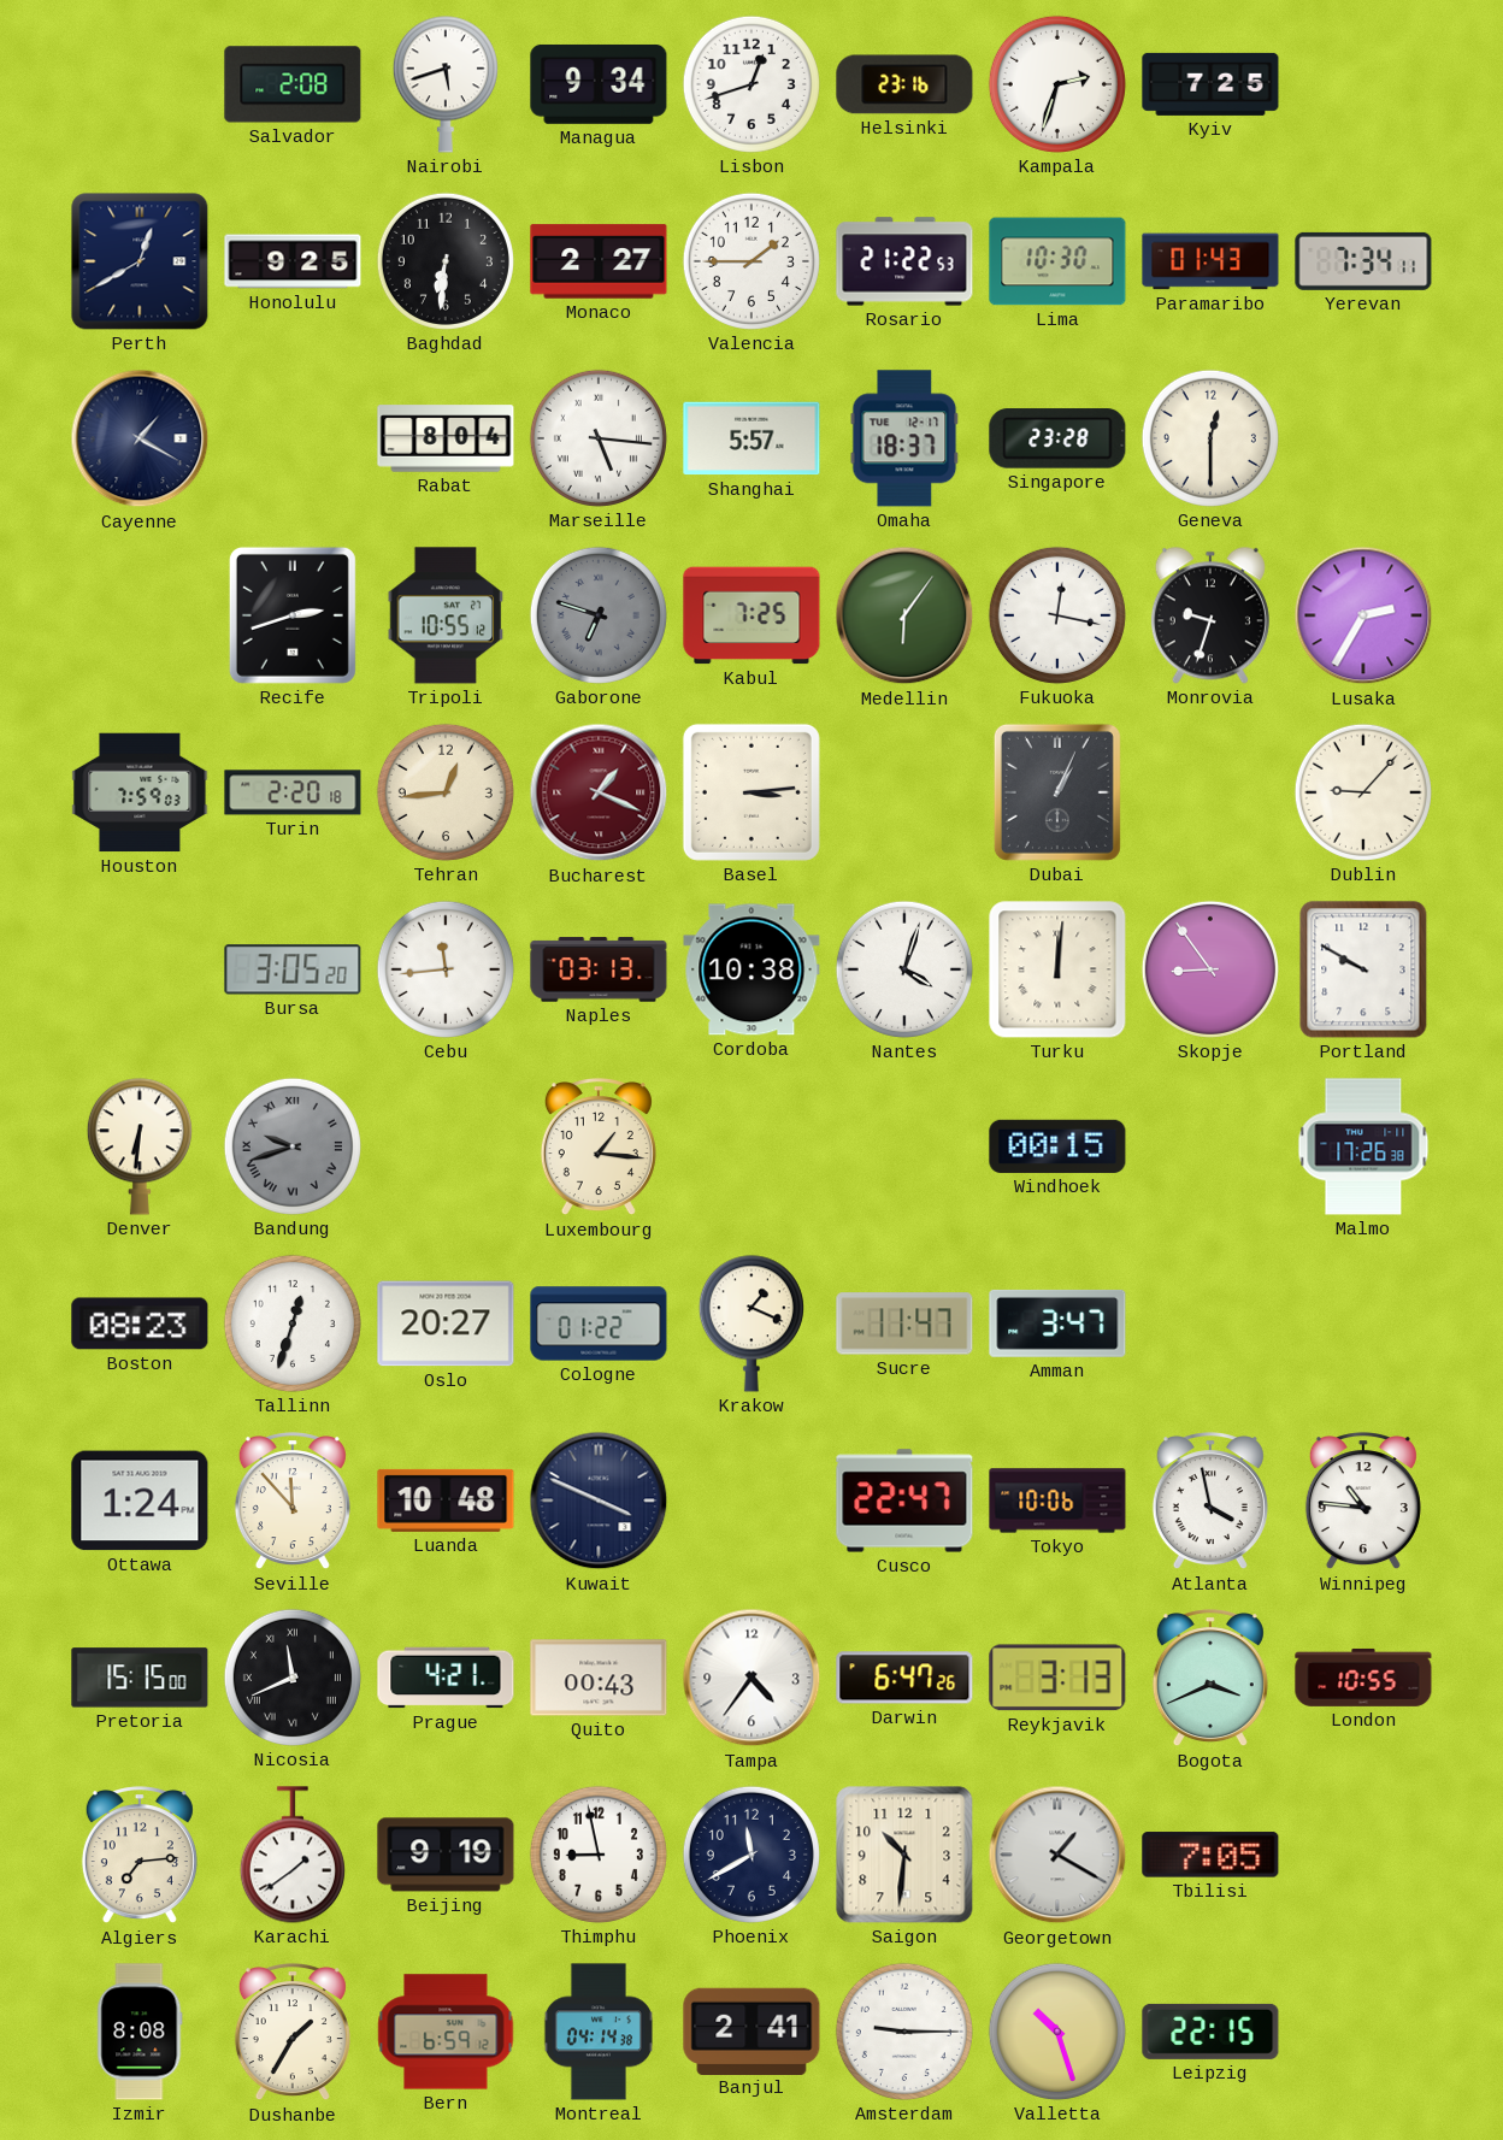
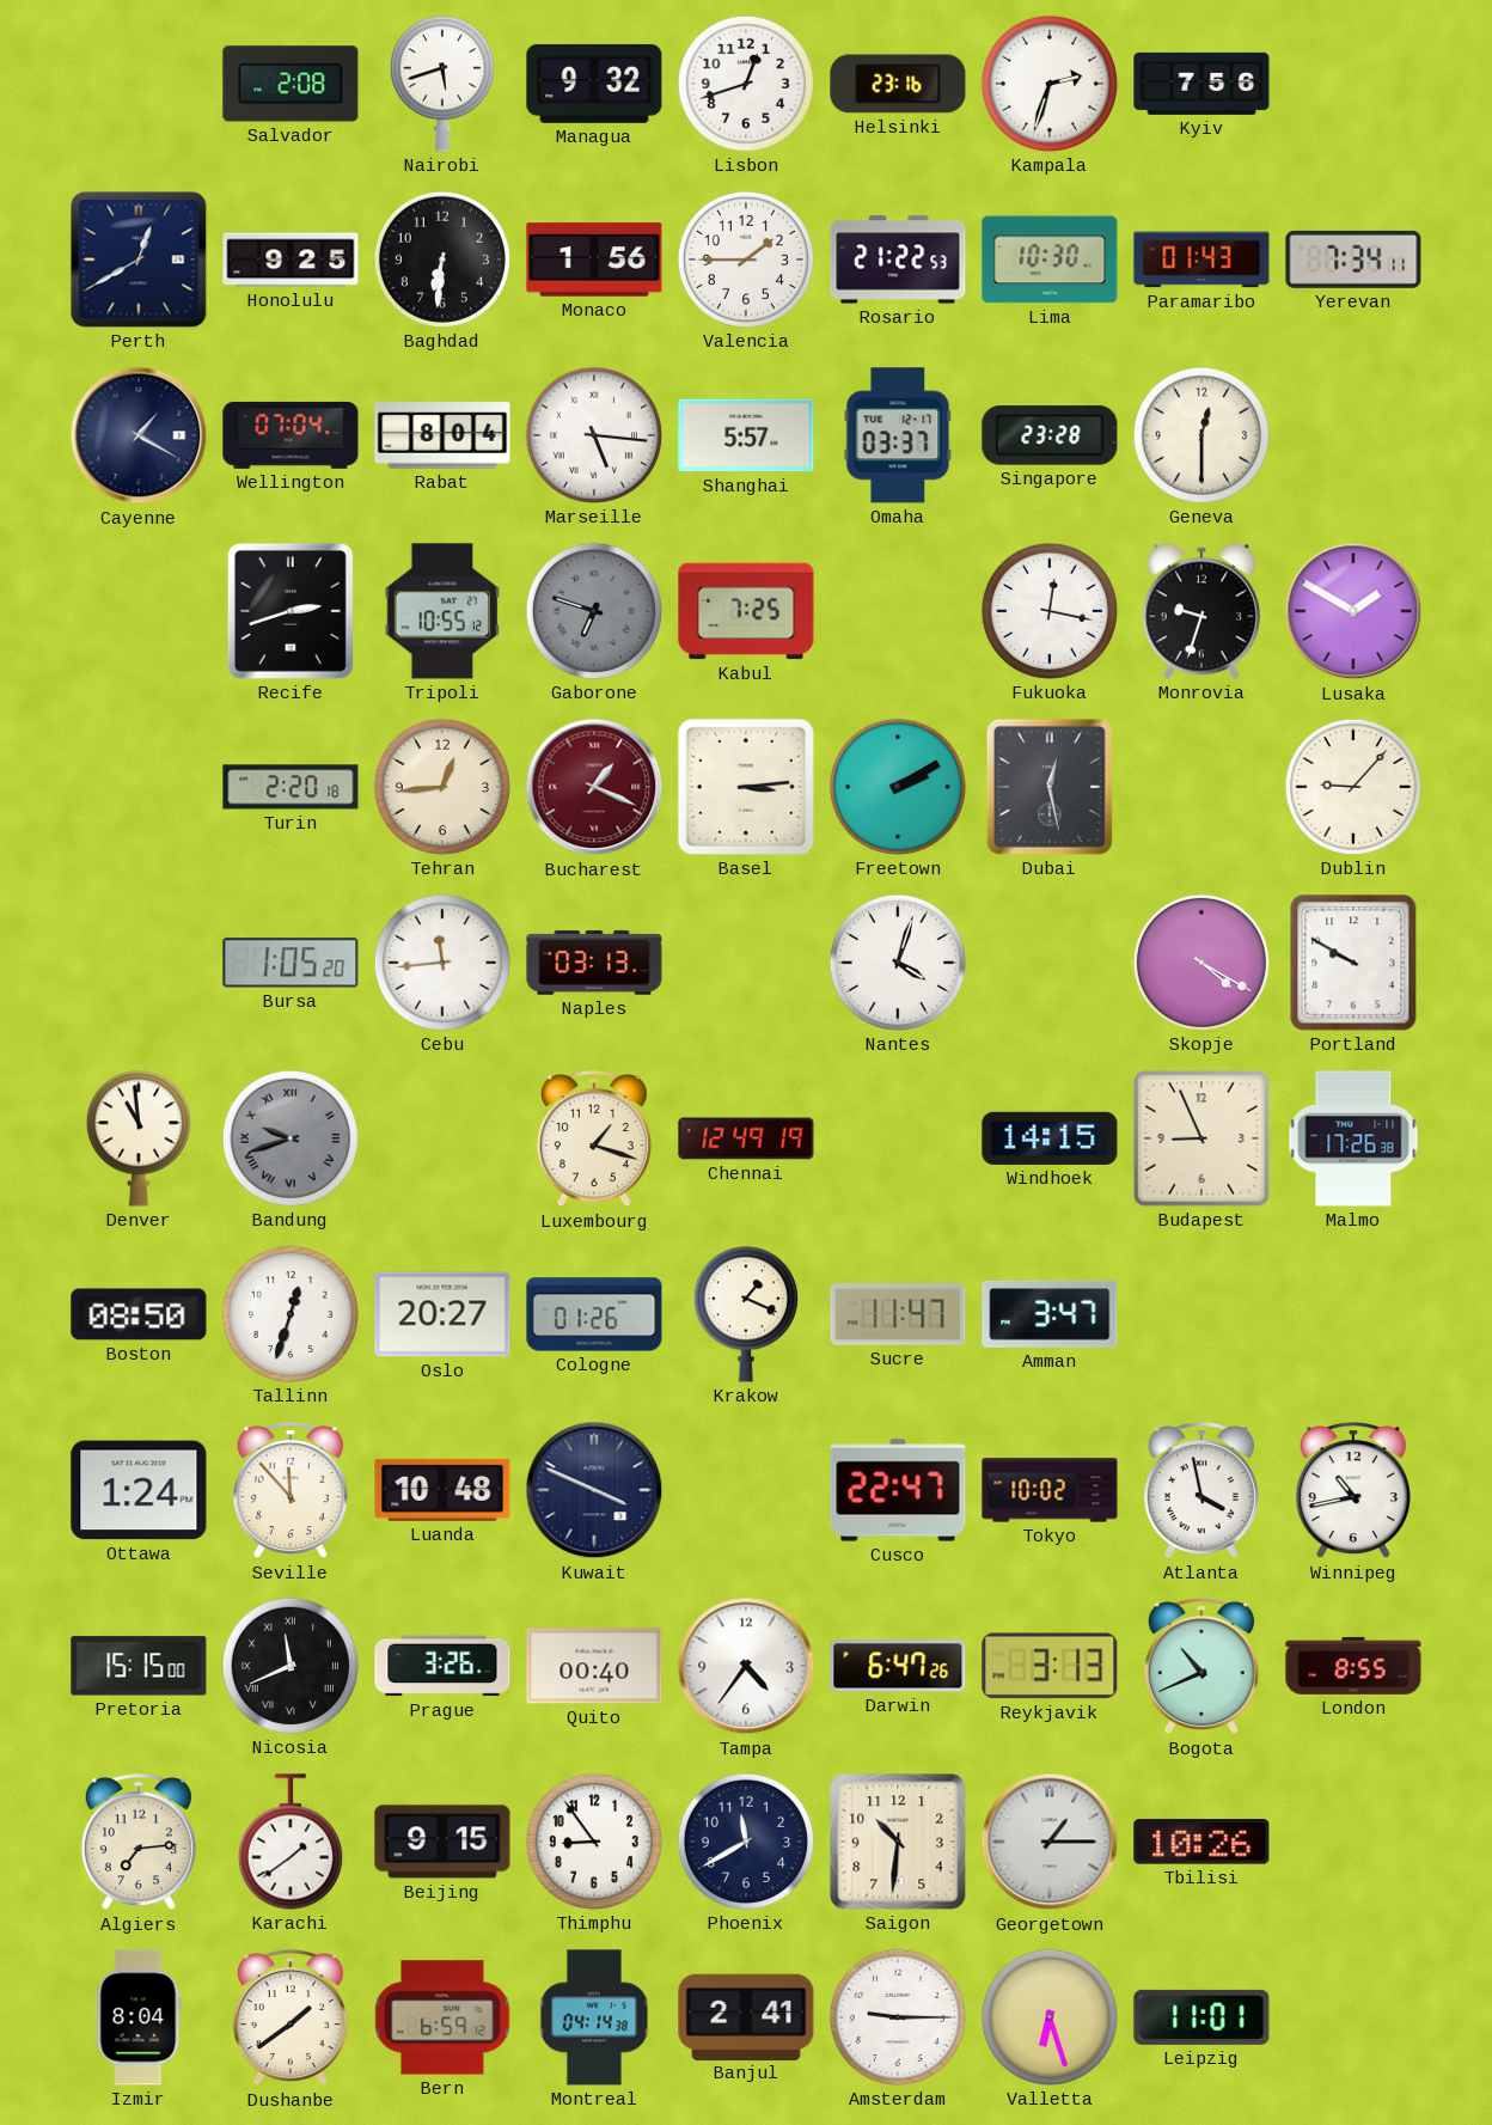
Managua: 9:34 -> 9:32 (594, 84)
Kyiv: 7:25 -> 7:56 (1201, 84)
Monaco: 2:27 -> 1:56 (594, 259)
Wellington: none -> 07:04 (291, 435)
Omaha: 18:37 -> 03:37 (898, 435)
Medellin: 6:06 -> none (904, 615)
Lusaka: 2:35 -> 1:50 (1353, 611)
Houston: 7:59 -> none (140, 792)
Freetown: none -> 2:10 (898, 787)
Dubai: 1:04 -> 12:28 (1050, 787)
Bursa: 3:05 -> 1:05 (291, 963)
Cordoba: 10:38 -> none (751, 969)
Turku: 12:01 -> none (1057, 969)
Skopje: 8:54 -> 4:20 (1201, 963)
Denver: 6:31 -> 10:59 (139, 1138)
Luxembourg: 1:16 -> 1:18 (594, 1140)
Chennai: none -> 12:49 (746, 1138)
Windhoek: 00:15 -> 14:15 (1050, 1138)
Budapest: none -> 8:56 (1201, 1138)
Boston: 08:23 -> 08:50 (139, 1314)
Cologne: 01:22 -> 01:26 (594, 1314)
Tokyo: 10:06 -> 10:02 (1050, 1490)
Winnipeg: 10:46 -> 10:43 (1353, 1491)
Prague: 4:21 -> 3:26 (442, 1666)
Quito: 00:43 -> 00:40 (594, 1666)
Bogota: 3:41 -> 10:41 (1201, 1667)
London: 10:55 -> 8:55 (1353, 1666)
Beijing: 9:19 -> 9:15 (442, 1842)
Thimphu: 8:58 -> 8:54 (594, 1842)
Georgetown: 1:20 -> 1:15 (1050, 1842)
Tbilisi: 7:05 -> 10:26 (1201, 1842)
Izmir: 8:08 -> 8:04 (139, 2017)
Dushanbe: 1:35 -> 1:39 (291, 2019)
Valletta: 10:27 -> 6:27 (1050, 2017)
Leipzig: 22:15 -> 11:01 (1201, 2017)
